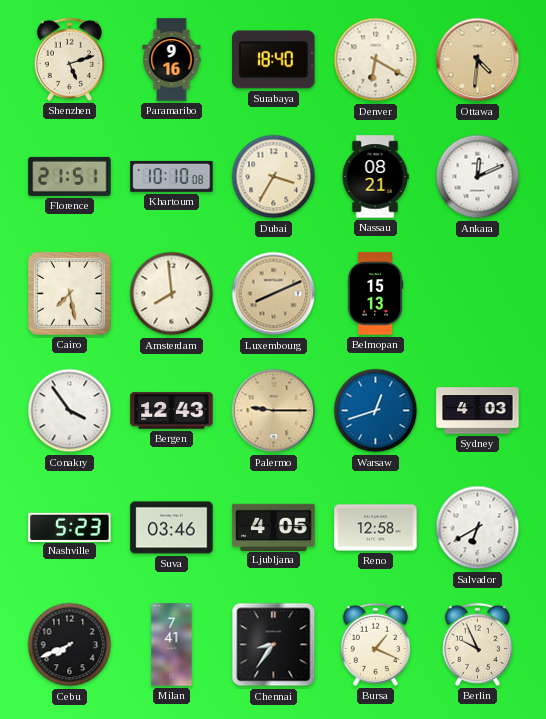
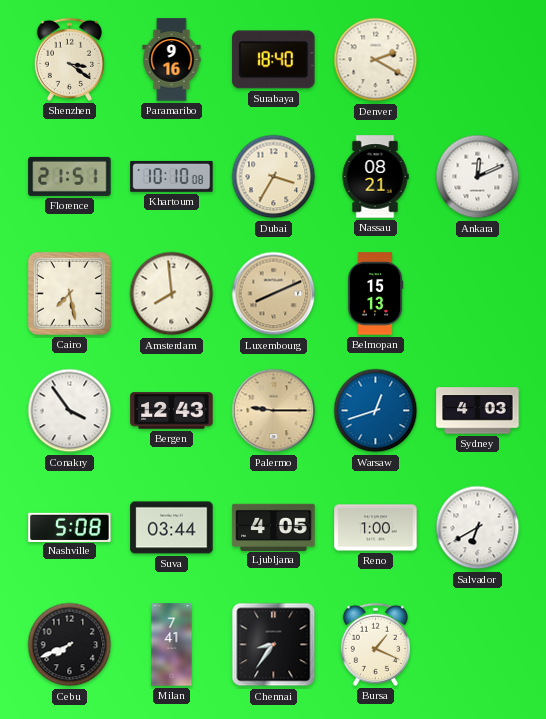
Shenzhen: 5:12 -> 3:21 (69, 59)
Denver: 6:20 -> 2:20 (376, 60)
Ottawa: 4:31 -> none (478, 60)
Nashville: 5:23 -> 5:08 (70, 527)
Suva: 03:46 -> 03:44 (172, 528)
Reno: 12:58 -> 1:00 (376, 528)
Berlin: 9:56 -> none (477, 644)
